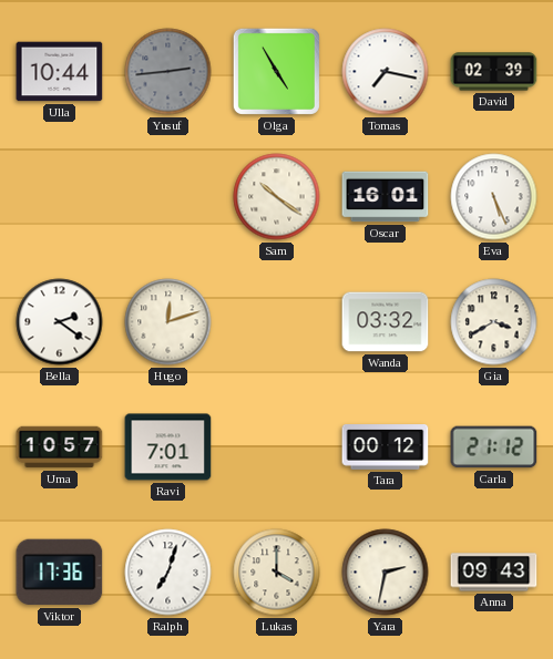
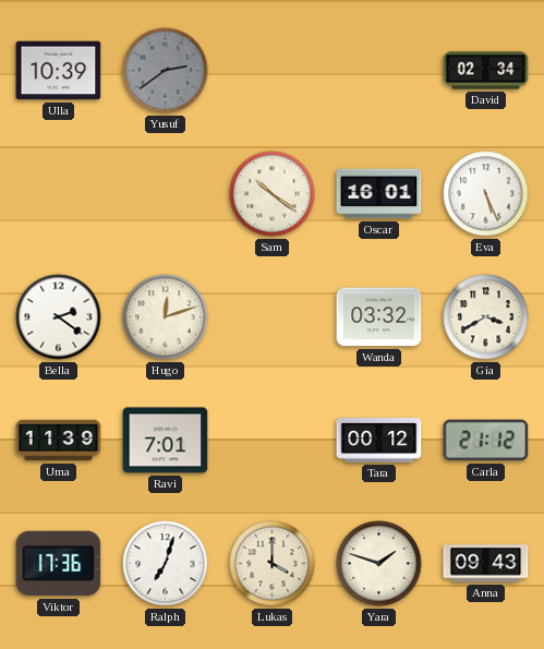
Ulla: 10:44 -> 10:39 (59, 71)
Yusuf: 2:44 -> 2:39 (166, 71)
Olga: 4:55 -> none (276, 71)
Tomas: 7:17 -> none (386, 72)
David: 02:39 -> 02:34 (486, 71)
Uma: 10:57 -> 11:39 (59, 441)
Yara: 2:32 -> 1:48 (379, 564)
